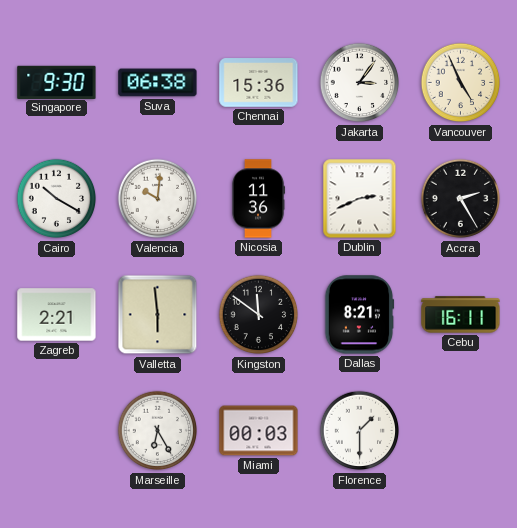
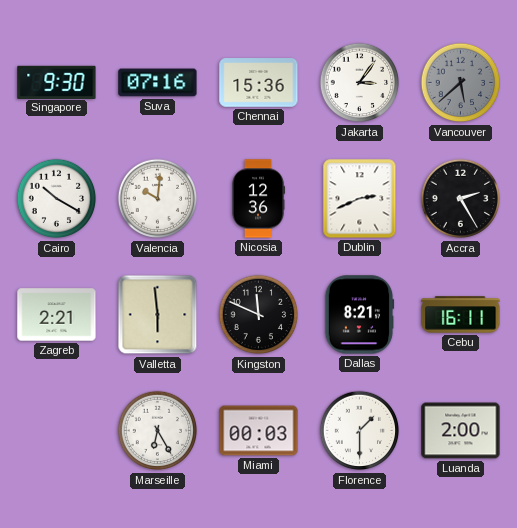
Suva: 06:38 -> 07:16 (158, 83)
Vancouver: 4:56 -> 5:38 (461, 83)
Vancouver dial: cream -> grey (461, 83)
Nicosia: 11:36 -> 12:36 (258, 199)
Kingston: 11:51 -> 11:49 (259, 315)
Luanda: none -> 2:00 (461, 431)
